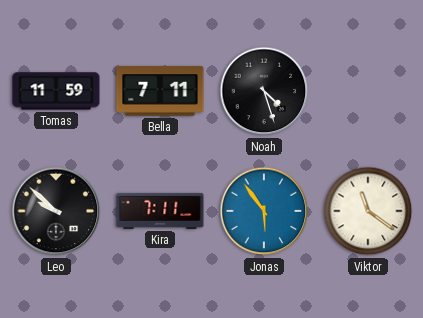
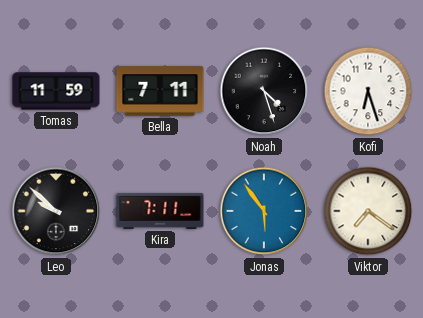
Kofi: none -> 6:27 (368, 91)
Viktor: 11:21 -> 7:21 (368, 211)
